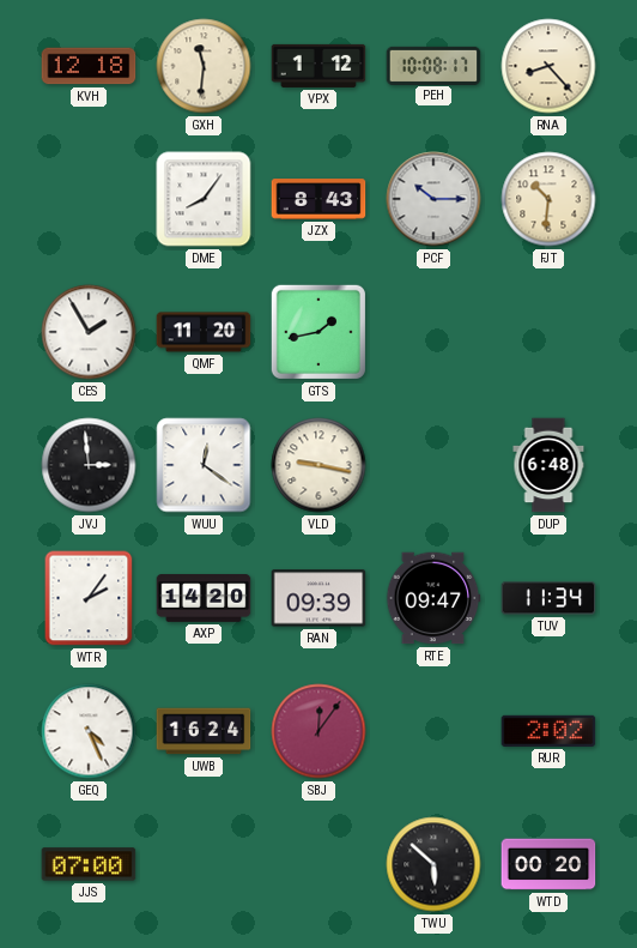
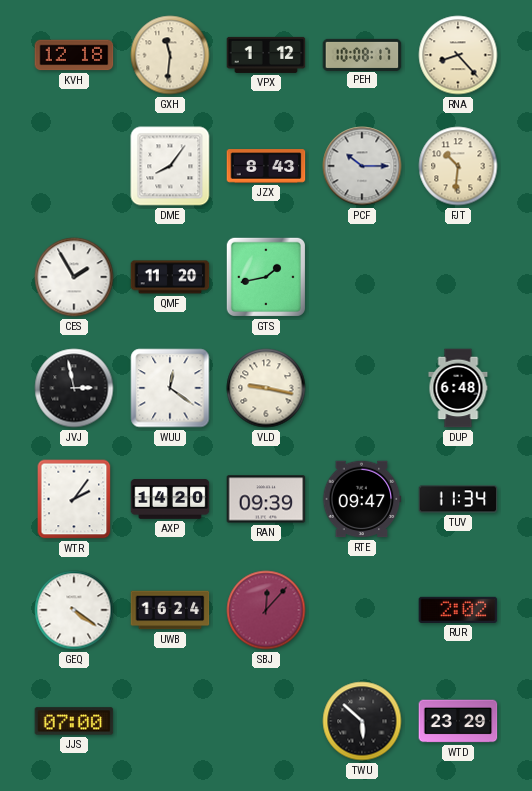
JVJ: 2:59 -> 2:58 (74, 388)
GEQ: 4:26 -> 4:21 (74, 610)
SBJ: 12:06 -> 12:07 (266, 610)
WTD: 00:20 -> 23:29 (458, 721)
